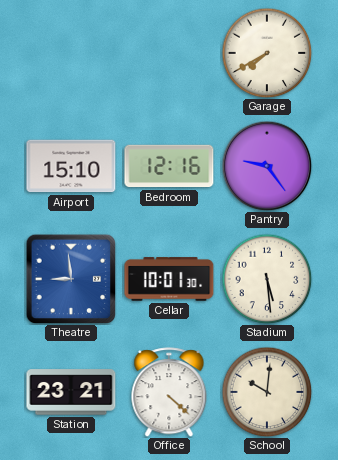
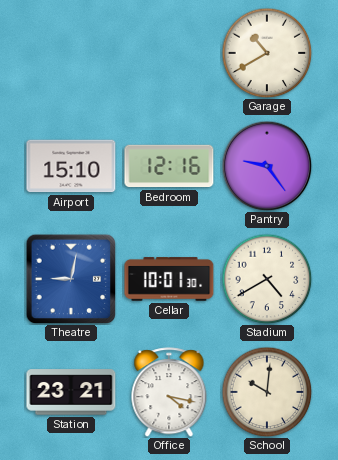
Garage: 7:40 -> 10:40 (267, 53)
Theatre: 8:59 -> 9:02 (71, 279)
Stadium: 5:29 -> 4:40 (267, 279)
Office: 4:22 -> 4:17 (169, 392)
